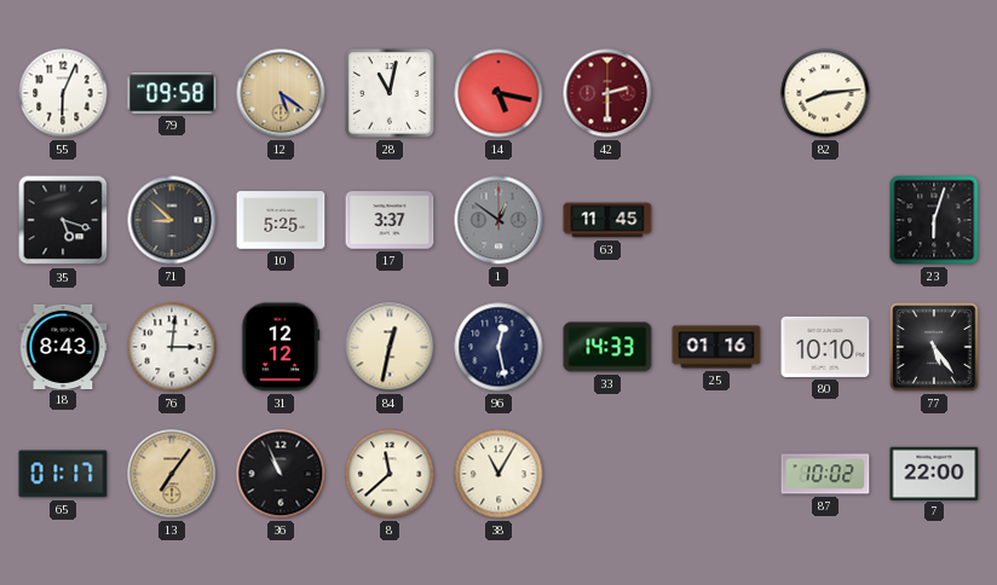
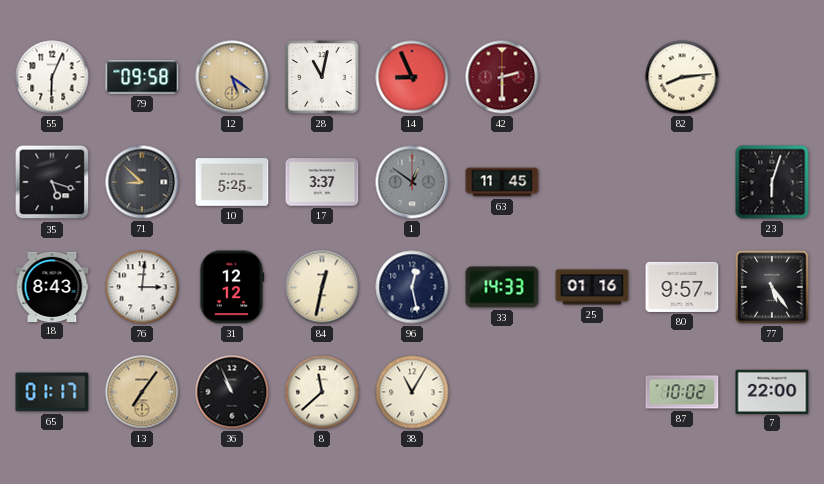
14: 5:17 -> 8:56 (412, 77)
80: 10:10 -> 9:57 (682, 287)
